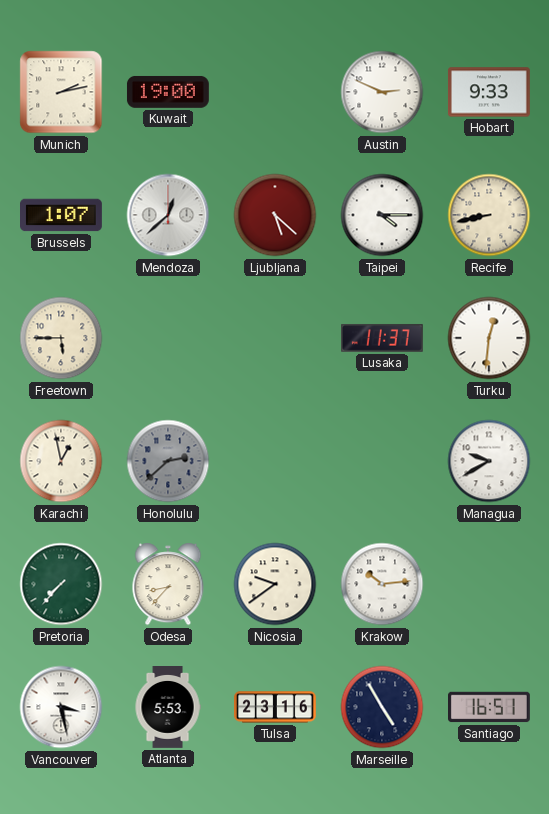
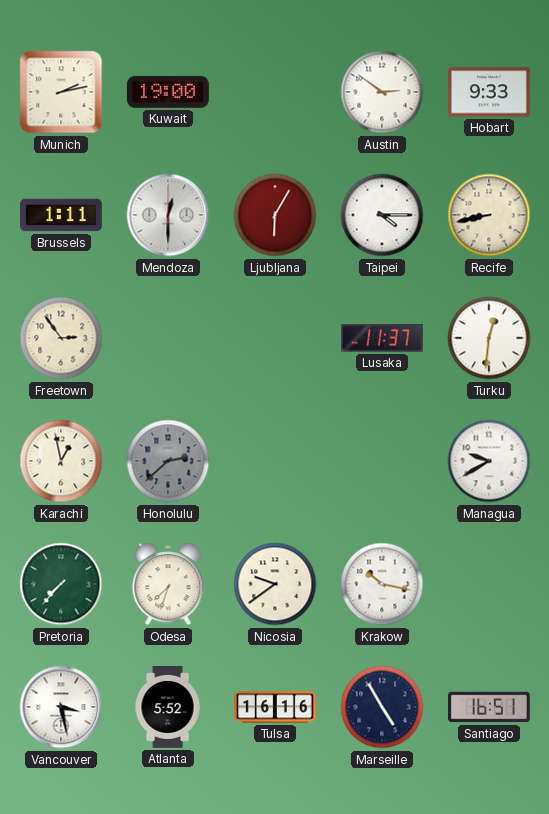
Austin: 2:49 -> 2:51 (382, 92)
Brussels: 1:07 -> 1:11 (62, 215)
Mendoza: 12:38 -> 12:30 (168, 215)
Ljubljana: 5:22 -> 6:05 (275, 215)
Freetown: 5:45 -> 2:54 (61, 338)
Odesa: 8:37 -> 7:33 (168, 584)
Krakow: 10:14 -> 10:17 (382, 584)
Atlanta: 5:53 -> 5:52 (168, 708)
Tulsa: 23:16 -> 16:16 (276, 707)
